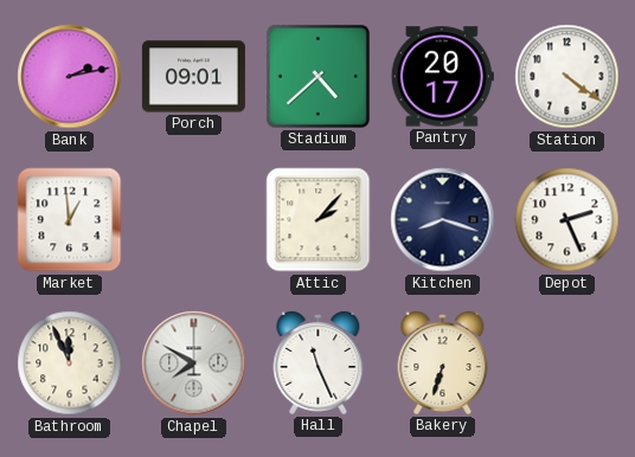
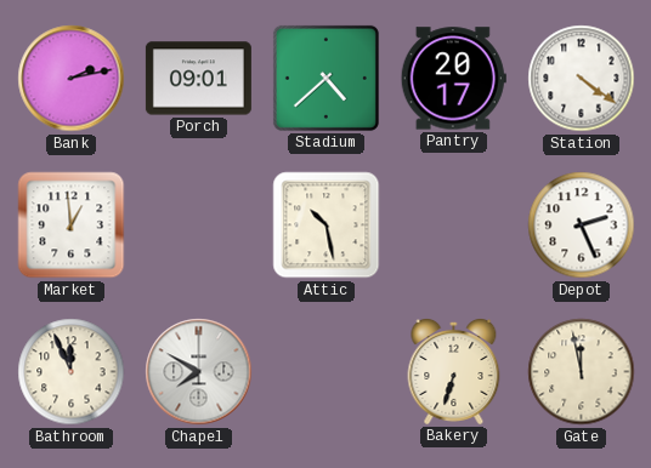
Attic: 2:07 -> 10:28 (327, 226)
Kitchen: 8:18 -> none (443, 220)
Hall: 11:26 -> none (319, 363)
Gate: none -> 11:58 (582, 372)
